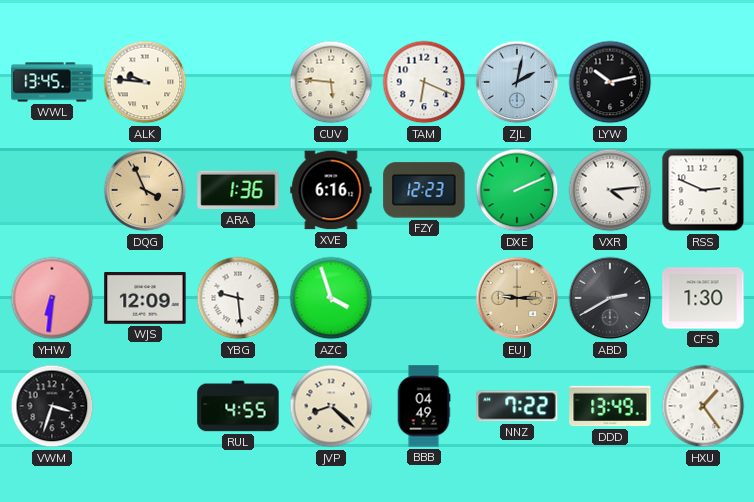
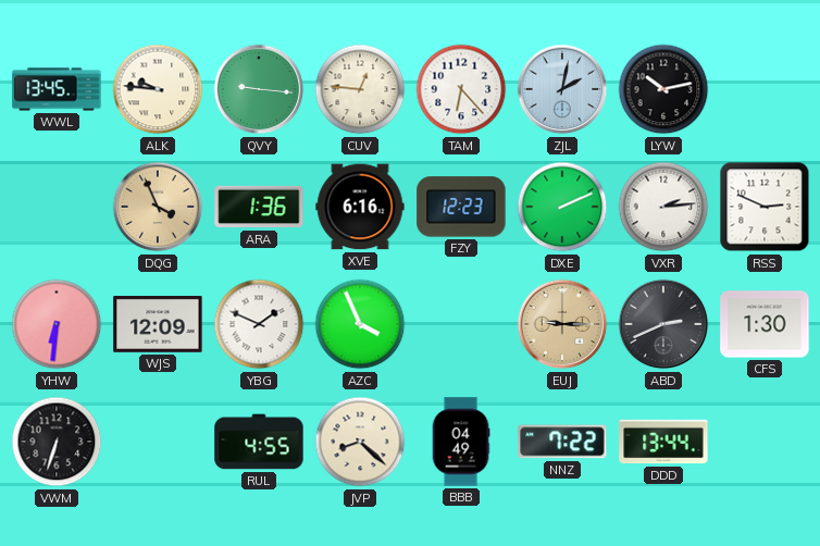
QVY: none -> 9:16 (259, 89)
CUV: 5:46 -> 12:46 (360, 89)
TAM: 6:19 -> 6:23 (461, 89)
VXR: 4:14 -> 2:14 (663, 207)
YBG: 9:29 -> 1:49 (259, 324)
AZC: 3:57 -> 3:56 (360, 324)
ABD: 2:40 -> 2:41 (663, 324)
VWM: 3:33 -> 6:33 (57, 442)
DDD: 13:49 -> 13:44 (663, 442)
HXU: 1:24 -> none (703, 406)
